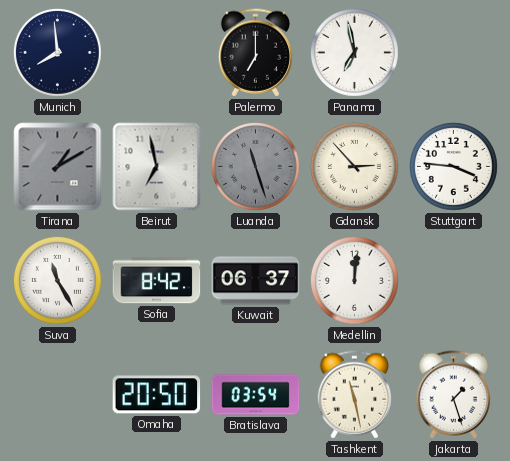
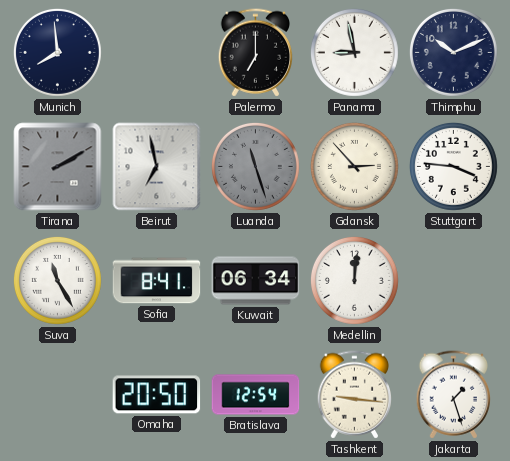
Panama: 6:58 -> 8:58 (354, 52)
Thimphu: none -> 10:11 (453, 52)
Tirana: 1:10 -> 2:10 (58, 167)
Sofia: 8:42 -> 8:41 (157, 281)
Kuwait: 06:37 -> 06:34 (256, 281)
Bratislava: 03:54 -> 12:54 (256, 395)
Tashkent: 11:28 -> 9:16 (355, 395)
